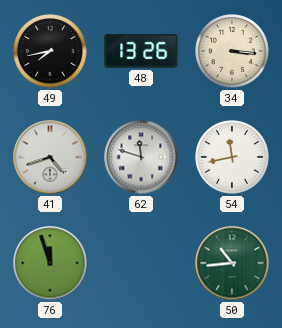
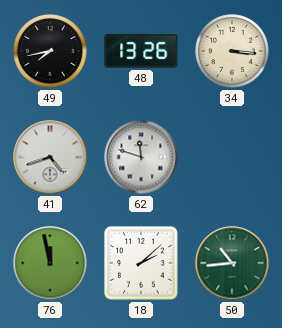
54: 11:43 -> none (232, 157)
76: 11:57 -> 11:58 (50, 263)
18: none -> 2:08 (141, 263)
